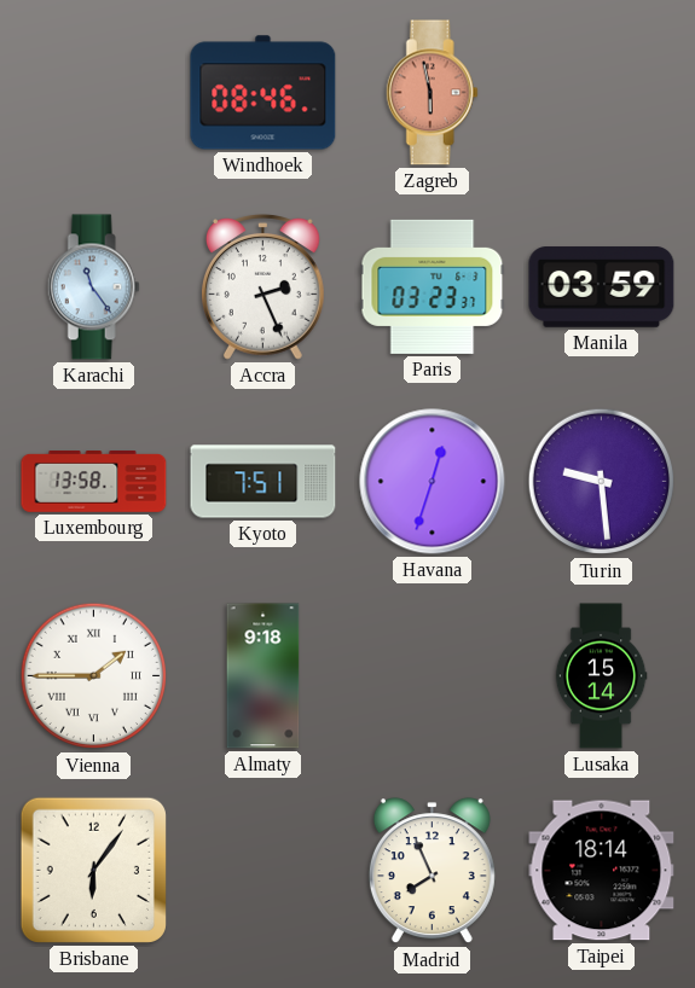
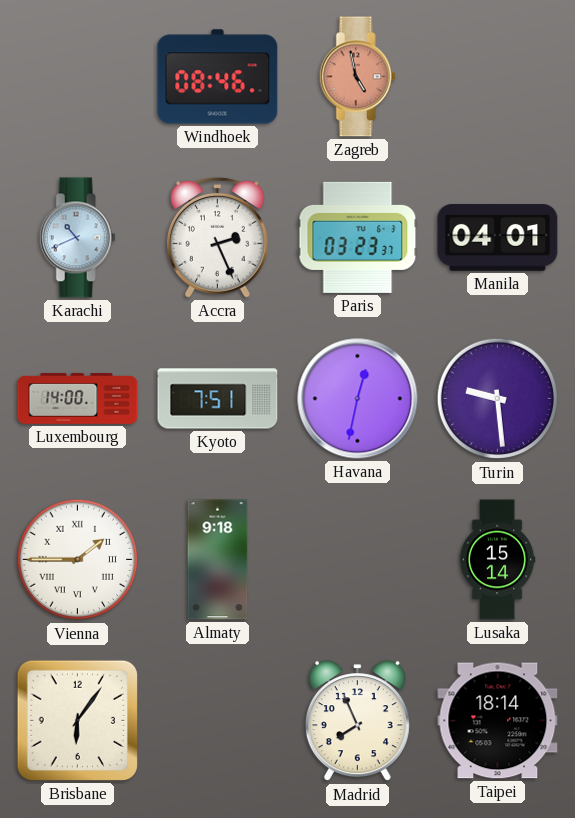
Zagreb: 5:58 -> 4:58 (357, 77)
Karachi: 11:24 -> 10:41 (77, 238)
Manila: 03:59 -> 04:01 (498, 238)
Luxembourg: 13:58 -> 14:00 (78, 399)
Havana: 12:33 -> 12:32 (358, 399)
